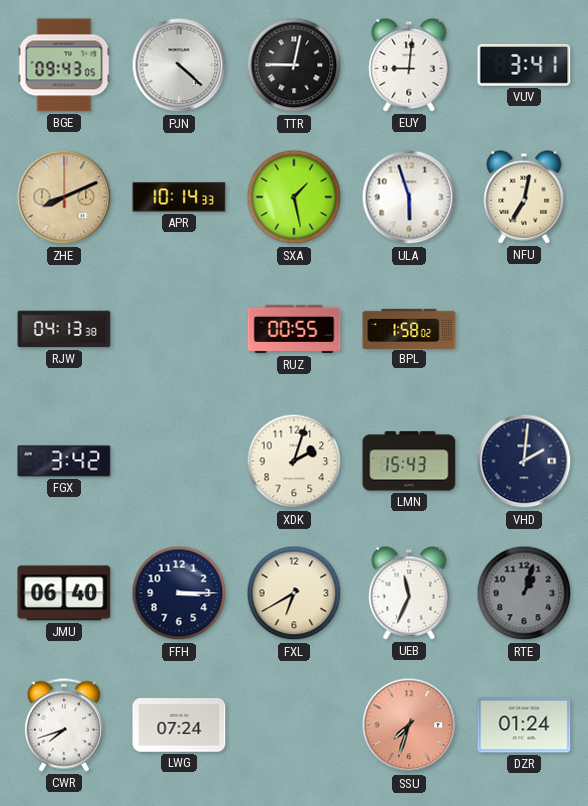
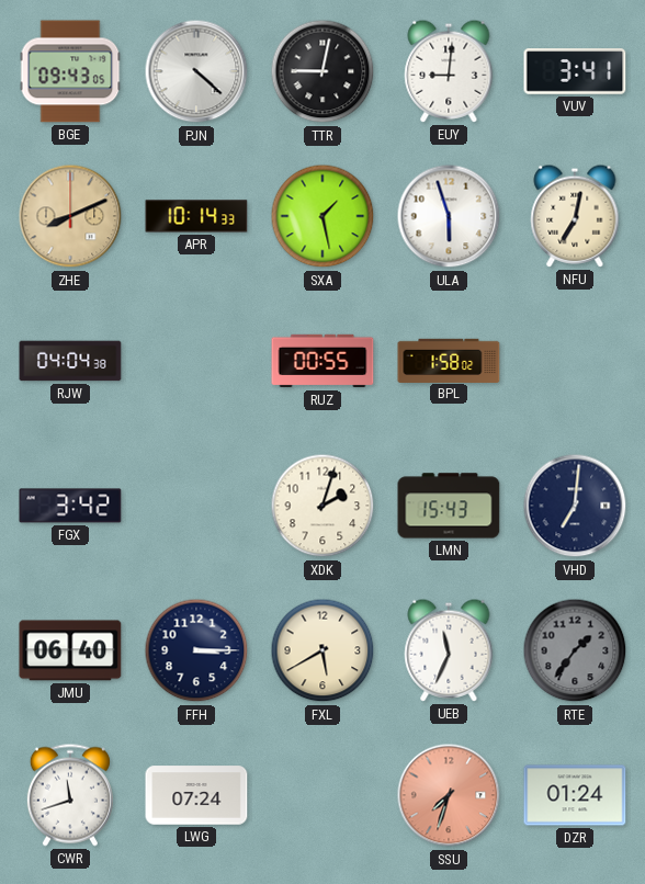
RJW: 04:13 -> 04:04 (70, 361)
VHD: 2:01 -> 7:01 (575, 506)
FXL: 6:40 -> 5:40 (322, 650)
RTE: 1:03 -> 1:36 (575, 650)
CWR: 7:42 -> 11:42 (70, 795)
